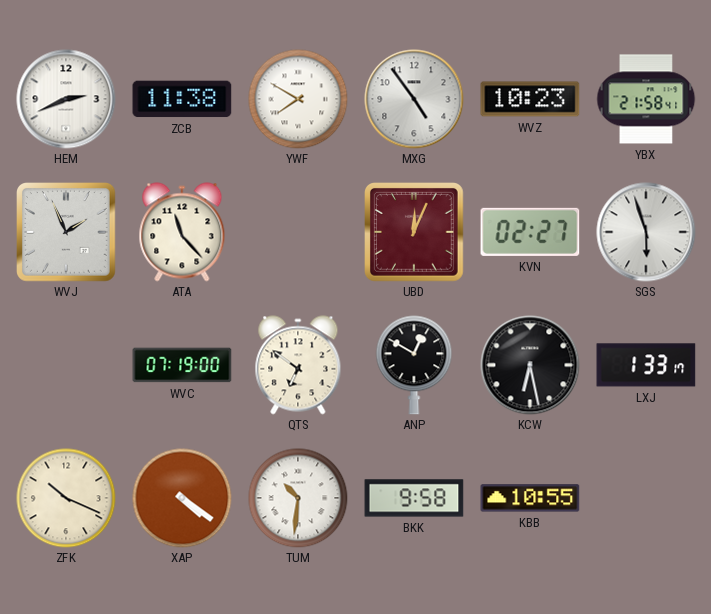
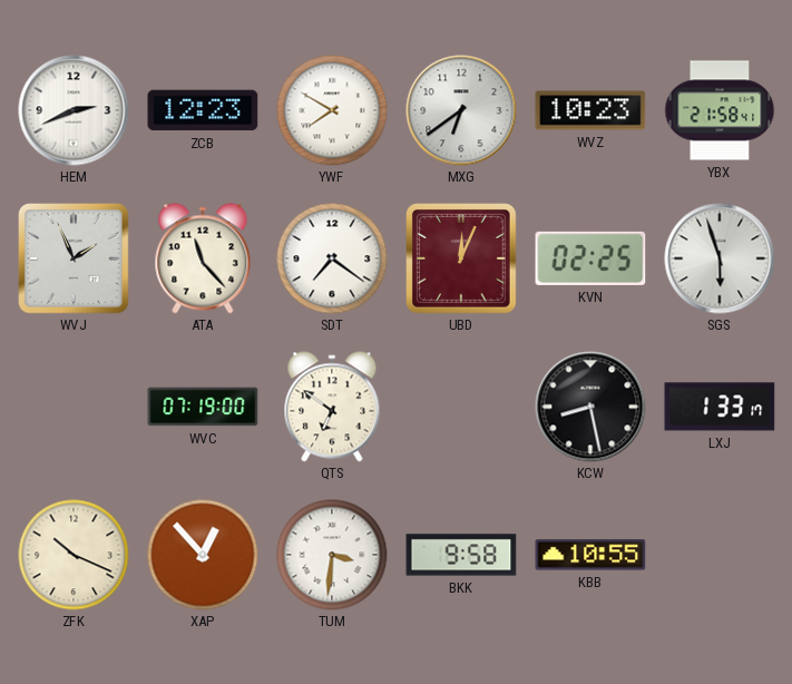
ZCB: 11:38 -> 12:23 (203, 110)
MXG: 4:54 -> 6:39 (461, 110)
SDT: none -> 7:21 (332, 258)
KVN: 02:27 -> 02:25 (590, 258)
ANP: 12:50 -> none (414, 365)
KCW: 6:28 -> 8:28 (590, 407)
XAP: 4:21 -> 12:53 (203, 555)
TUM: 10:31 -> 3:31 (332, 555)
